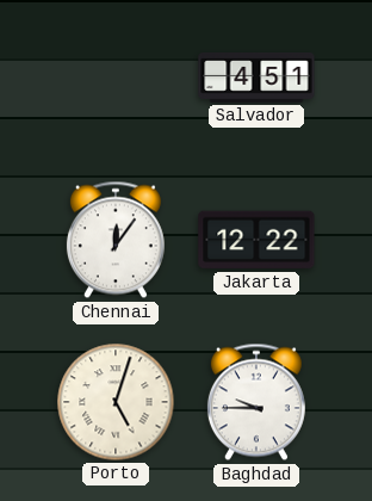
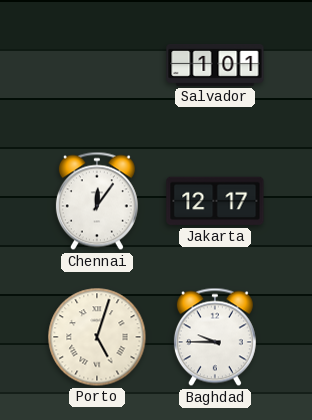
Salvador: 4:51 -> 1:01 (215, 66)
Jakarta: 12:22 -> 12:17 (215, 201)
